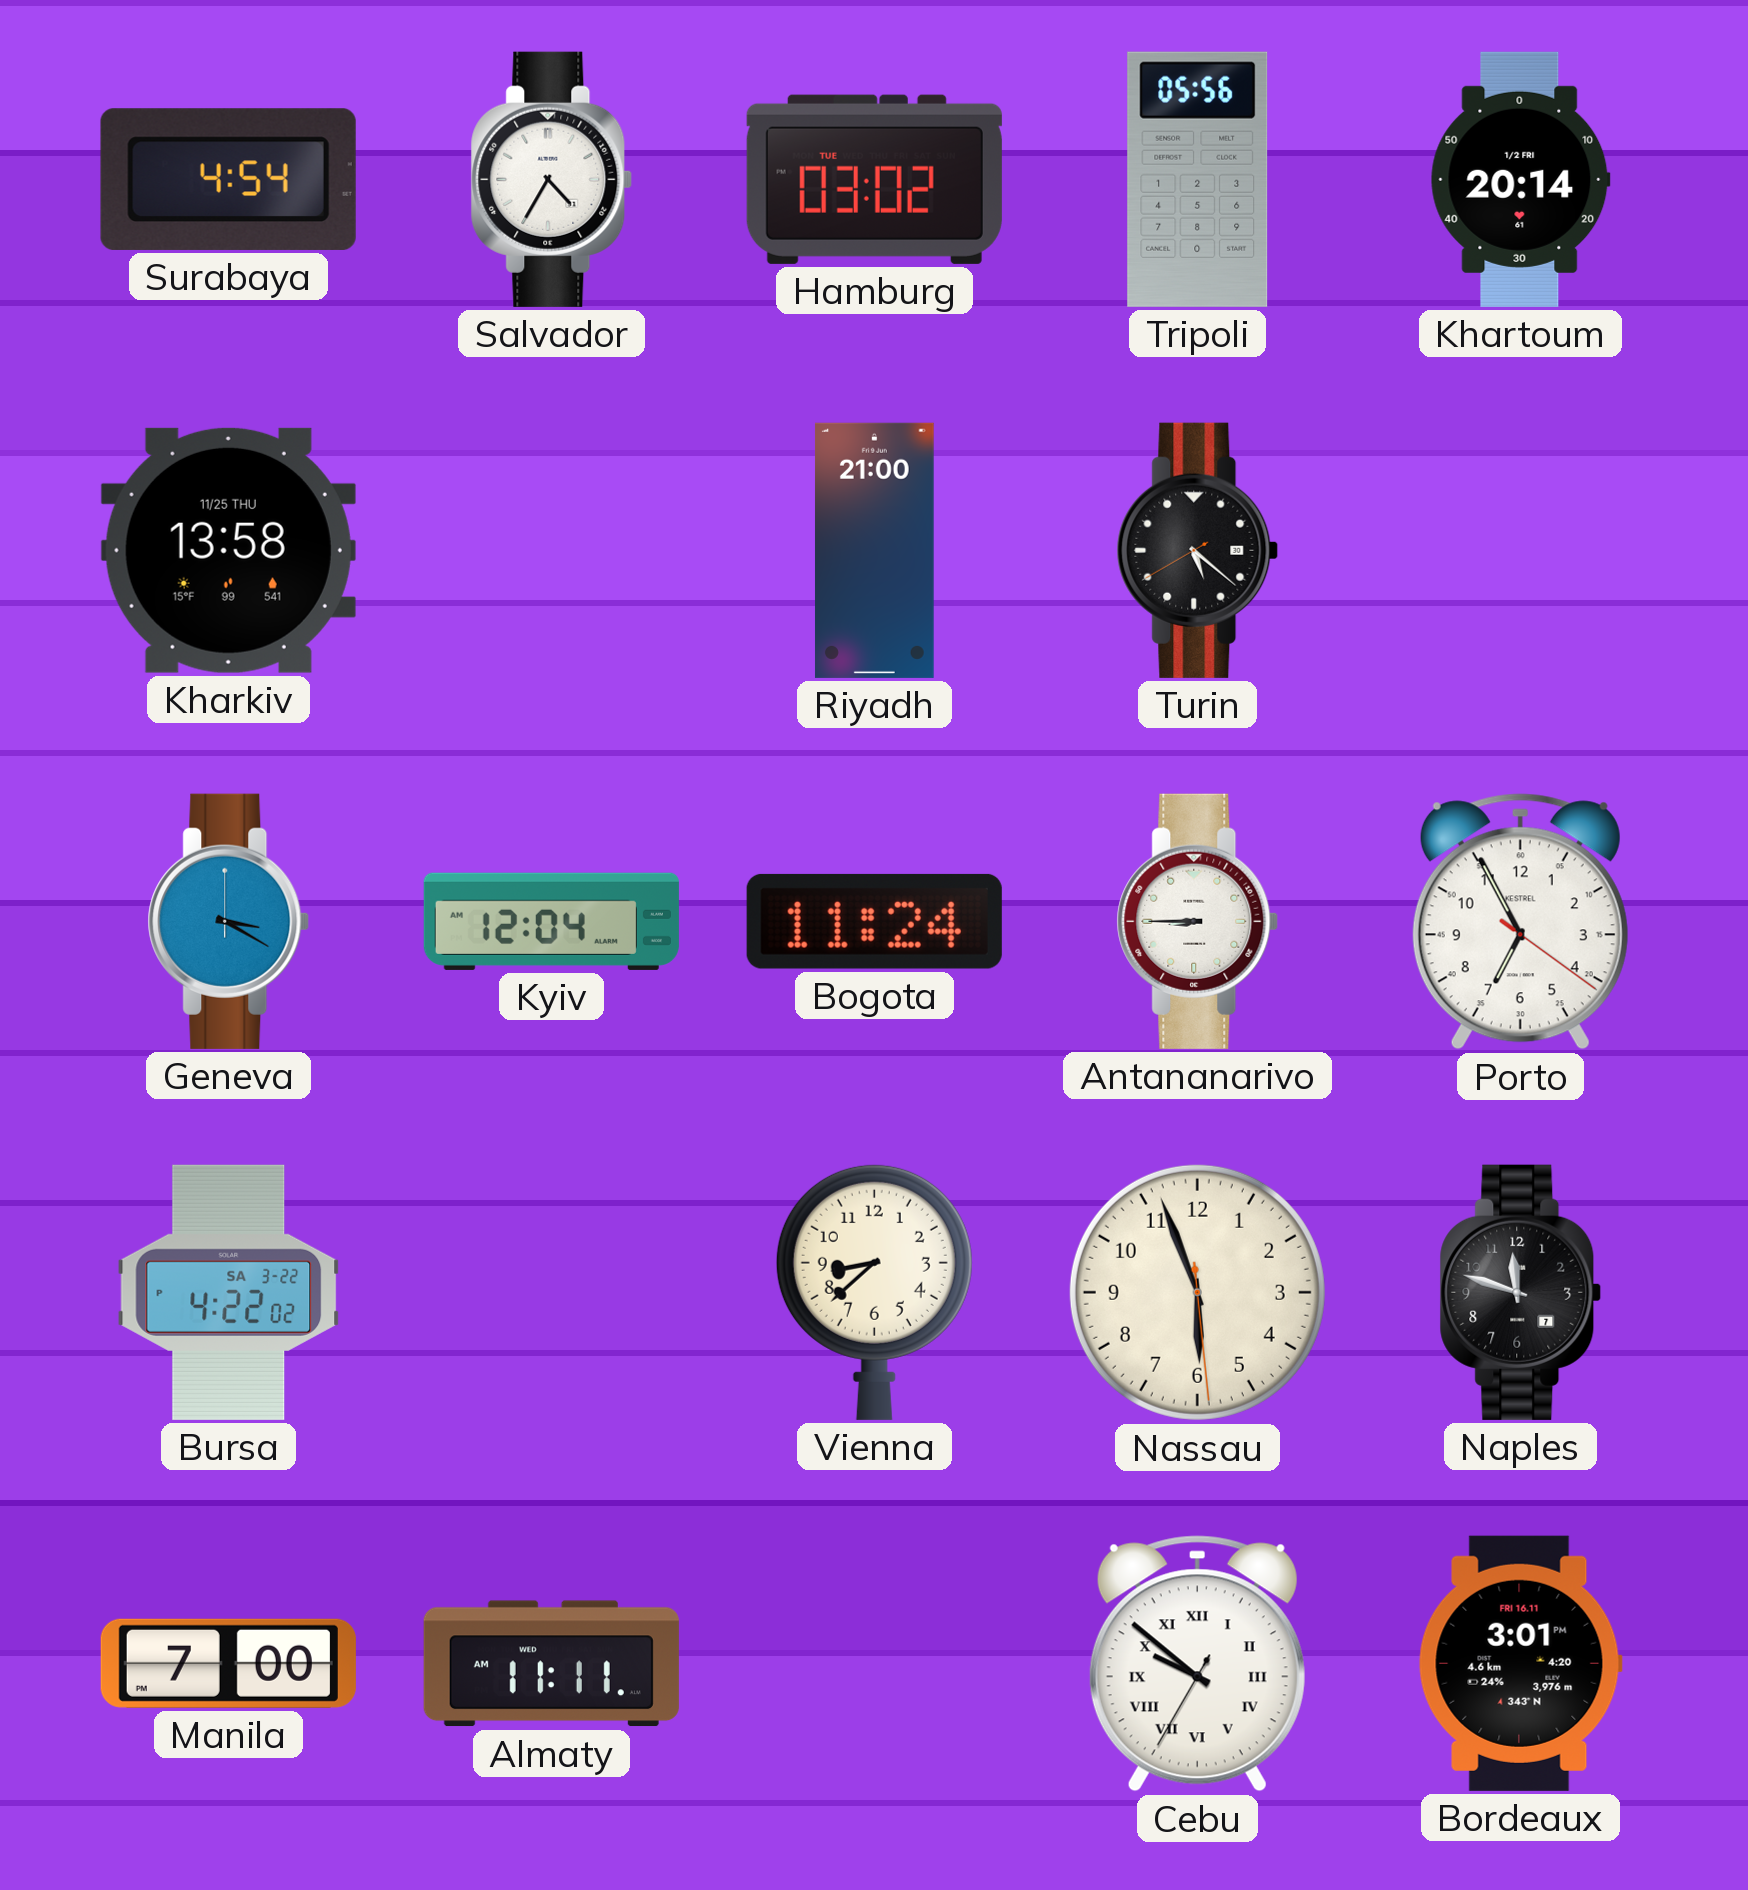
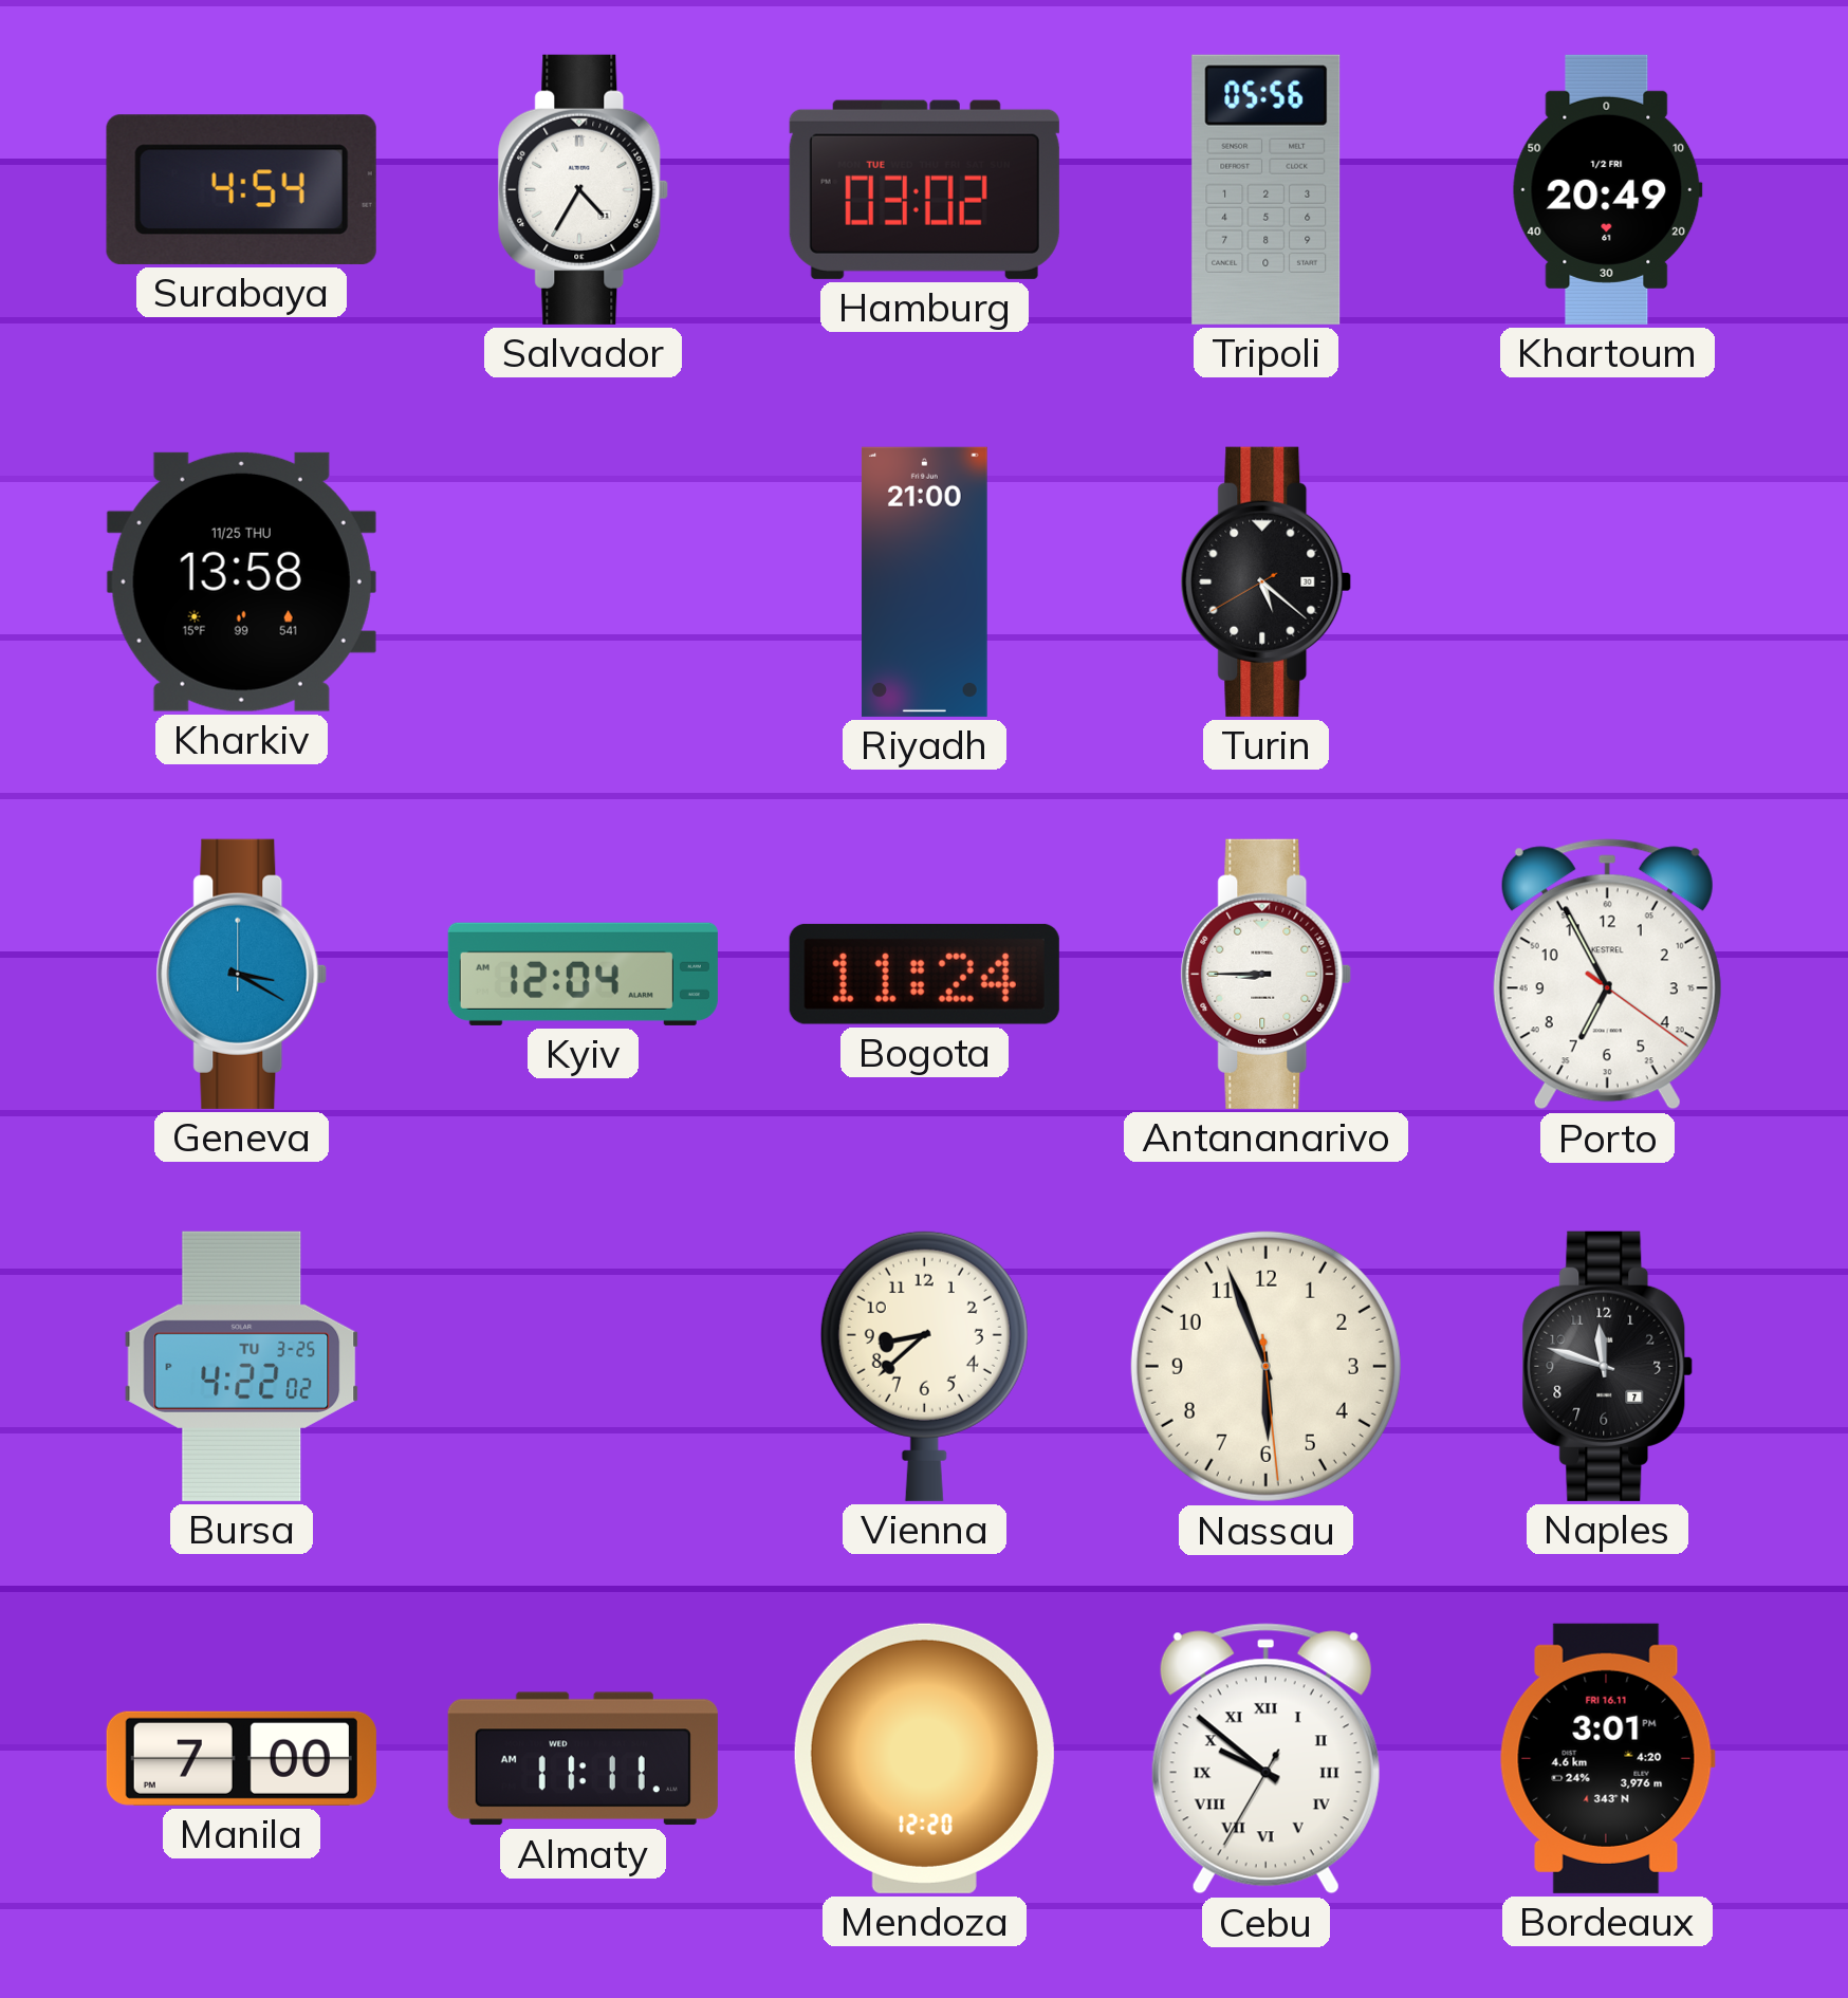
Khartoum: 20:14 -> 20:49 (1607, 189)
Bursa date: SA 3-22 -> TU 3-25 (242, 1366)
Mendoza: none -> 12:20 (924, 1758)
